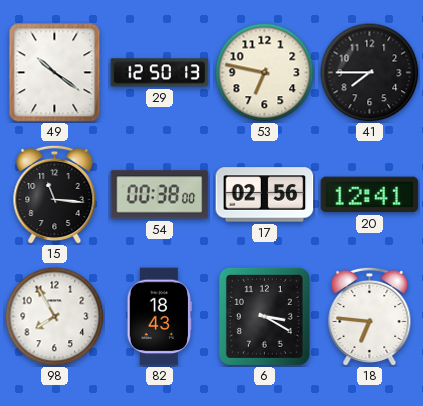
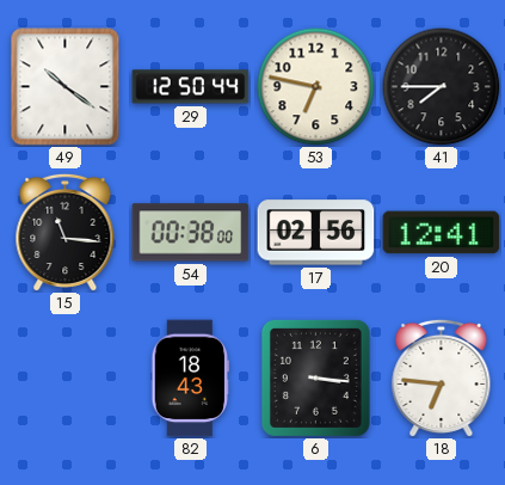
29: 12:50:13 -> 12:50:44 (191, 87)
98: 7:55 -> none (55, 317)
6: 3:20 -> 3:16 (315, 377)
